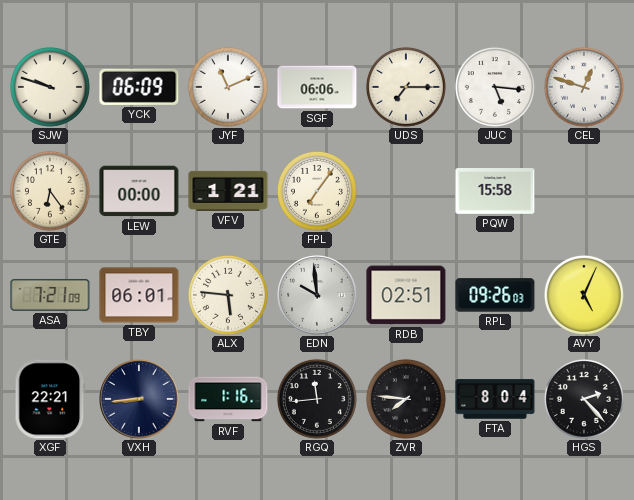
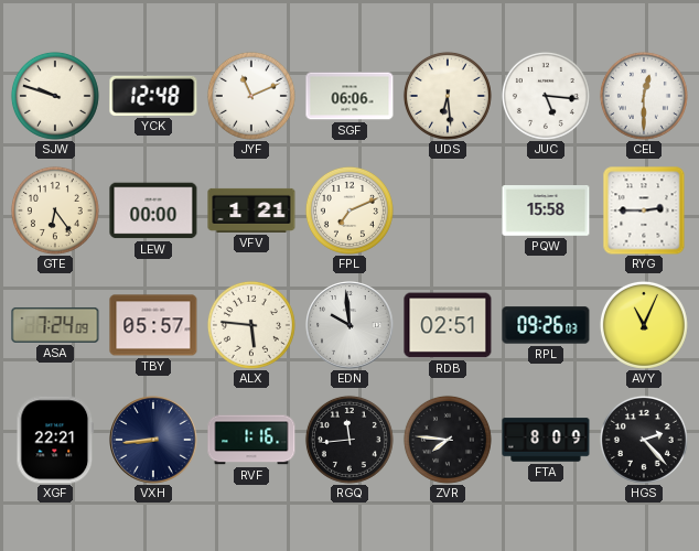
YCK: 06:09 -> 12:48 (153, 96)
UDS: 7:15 -> 6:29 (448, 96)
CEL: 12:48 -> 12:30 (644, 96)
FPL: 7:06 -> 7:11 (349, 210)
RYG: none -> 2:45 (644, 210)
ASA: 7:21 -> 7:24 (55, 325)
TBY: 06:01 -> 05:57 (153, 325)
AVY: 5:04 -> 11:04 (644, 325)
FTA: 8:04 -> 8:09 (546, 440)
